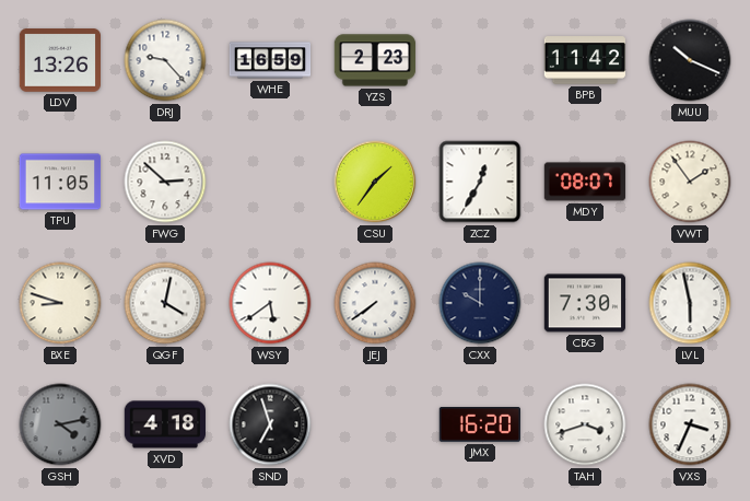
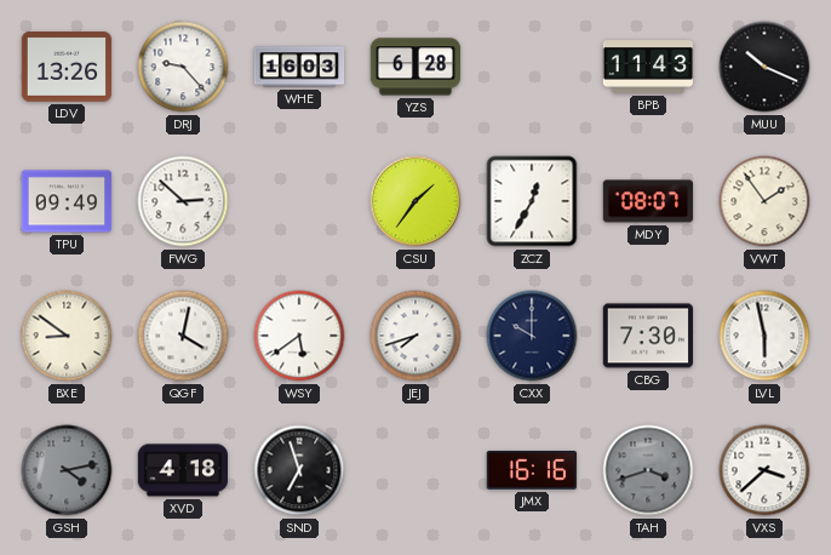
WHE: 16:59 -> 16:03 (299, 67)
YZS: 2:23 -> 6:28 (415, 67)
BPB: 11:42 -> 11:43 (648, 67)
TPU: 11:05 -> 09:49 (67, 201)
BXE: 8:48 -> 8:51 (67, 336)
JEJ: 7:39 -> 7:42 (415, 336)
JMX: 16:20 -> 16:16 (531, 471)
TAH dial: white -> grey (648, 470)
VXS: 3:34 -> 3:38 (764, 470)
